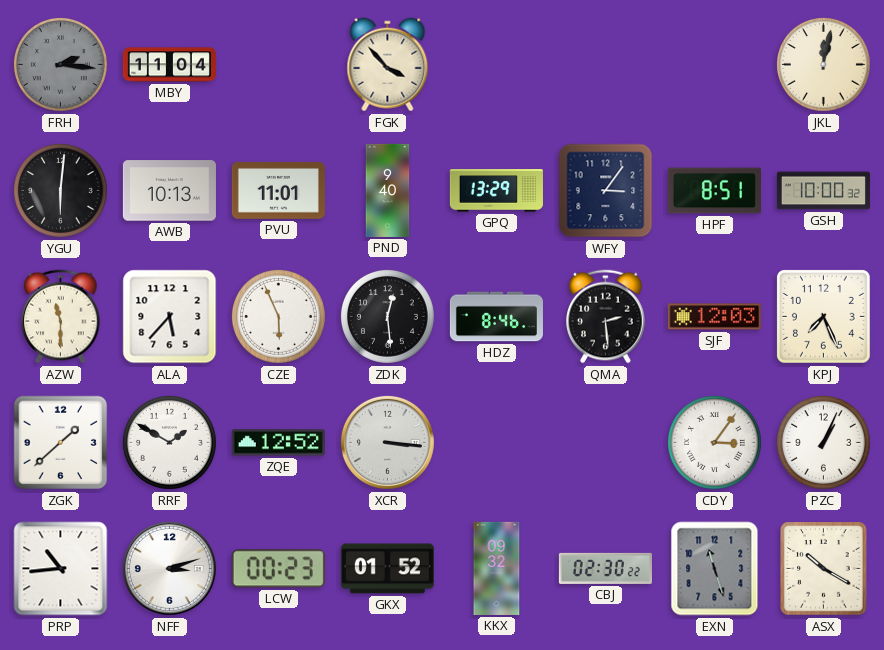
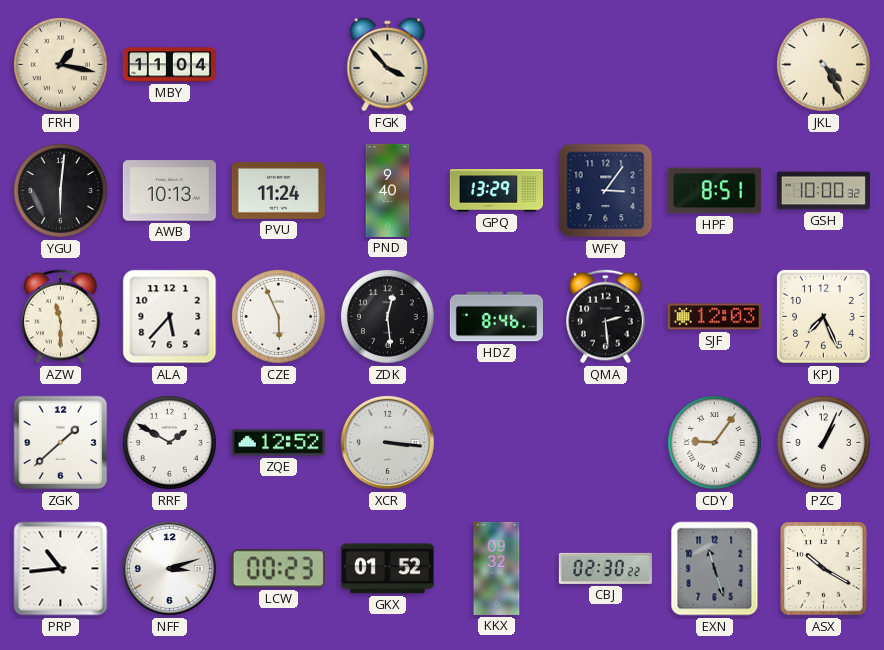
FRH: 2:16 -> 1:17 (60, 64)
FRH dial: grey -> cream (60, 64)
JKL: 12:02 -> 4:25 (823, 64)
PVU: 11:01 -> 11:24 (278, 190)
CDY: 3:06 -> 9:06 (714, 442)
